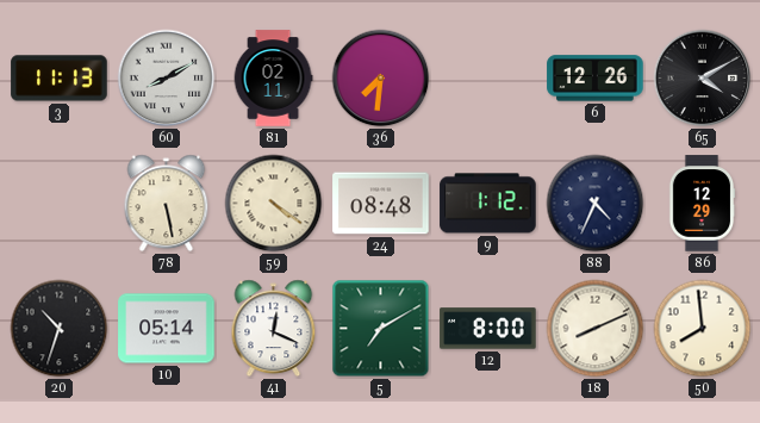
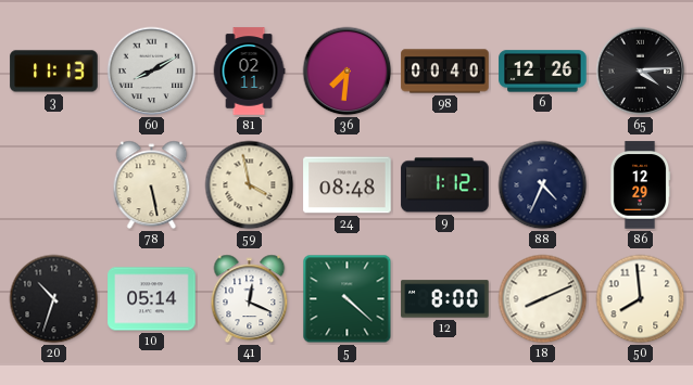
98: none -> 00:40 (445, 72)
65: 4:10 -> 4:14 (641, 72)
59: 4:21 -> 3:58 (250, 185)
5: 7:10 -> 4:22 (348, 299)
